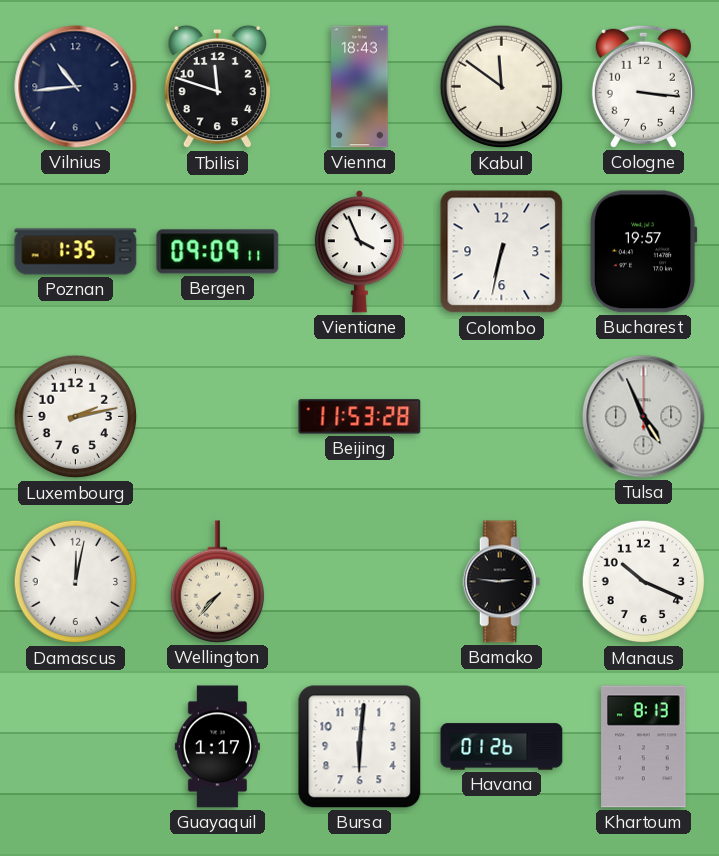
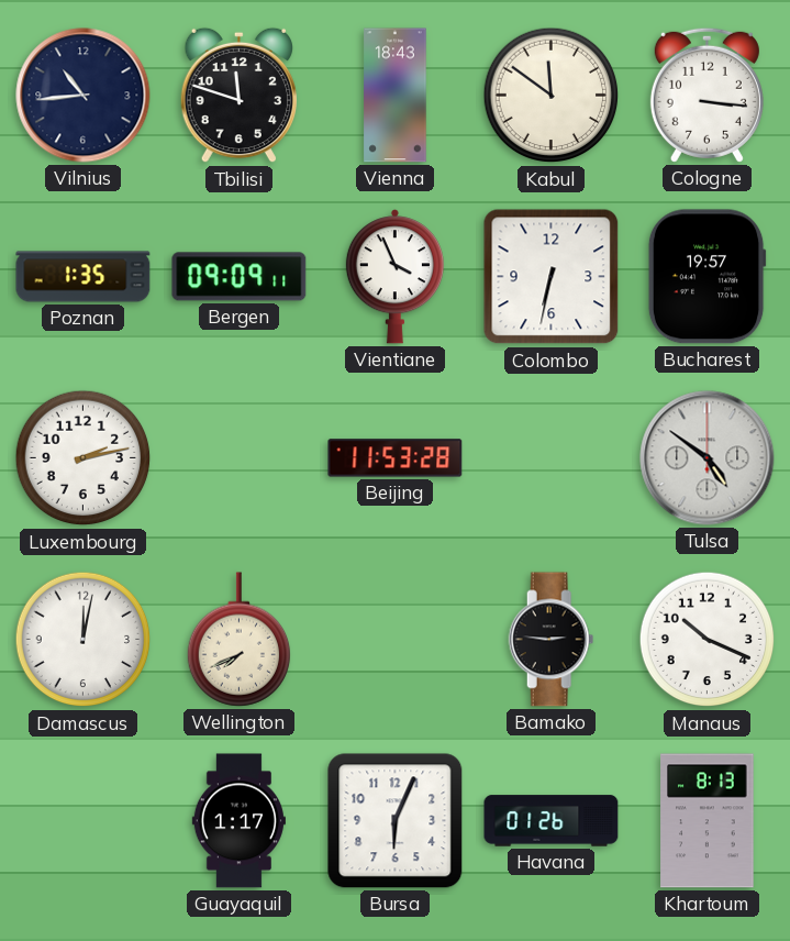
Tulsa: 4:56 -> 4:51 (708, 458)
Wellington: 7:37 -> 7:41 (238, 640)
Bursa: 6:01 -> 6:04 (396, 821)
